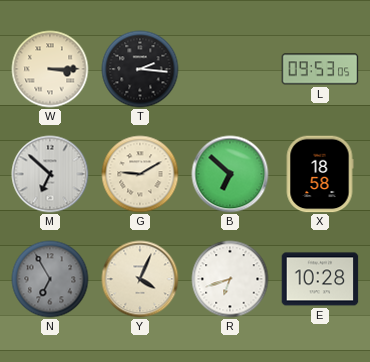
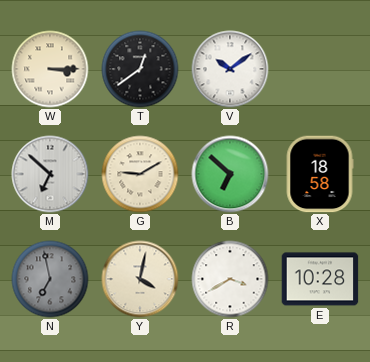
T: 2:16 -> 12:39 (140, 69)
V: none -> 10:09 (230, 69)
L: 09:53 -> none (320, 69)
N: 6:55 -> 6:58 (50, 279)
Y: 4:04 -> 4:02 (140, 279)
R: 6:42 -> 3:40 (230, 279)
